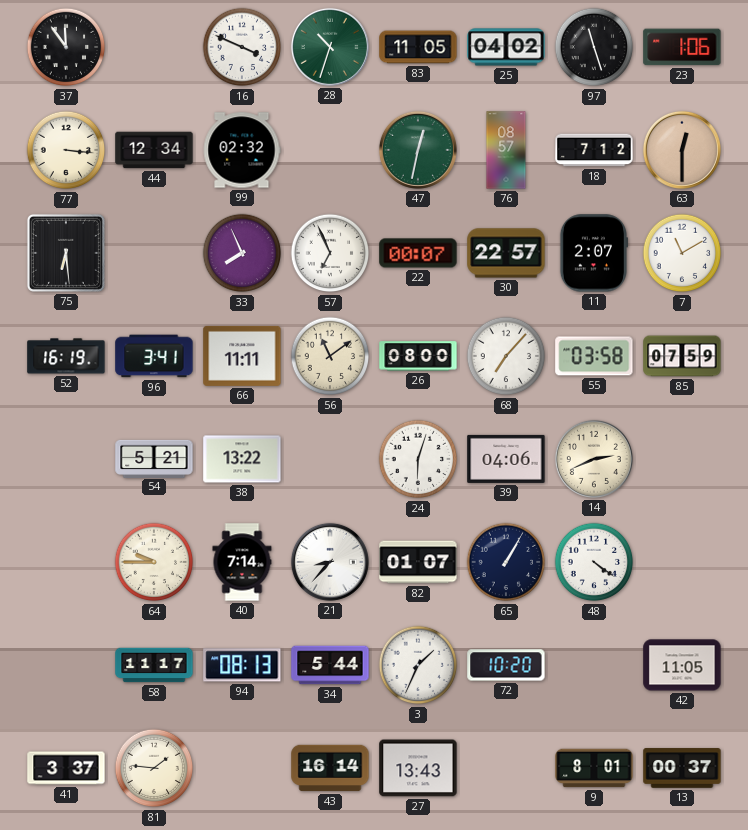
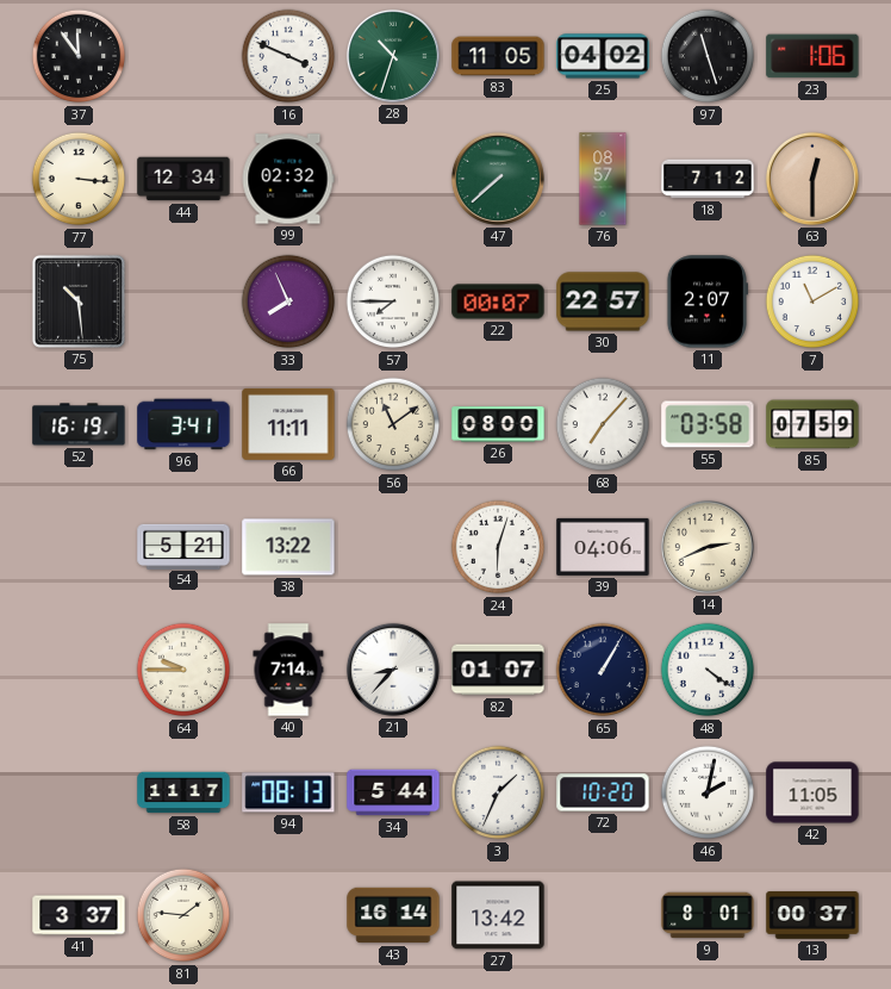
47: 12:32 -> 7:38 (498, 179)
75: 6:29 -> 10:29 (79, 301)
57: 6:56 -> 7:45 (393, 301)
46: none -> 2:02 (708, 792)
27: 13:43 -> 13:42 (498, 915)
